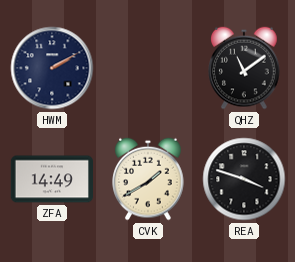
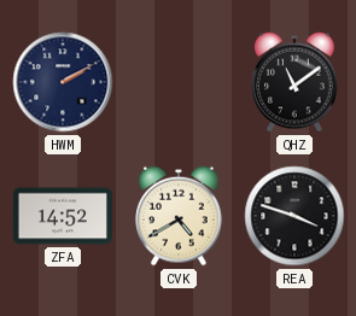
ZFA: 14:49 -> 14:52 (62, 216)
CVK: 1:40 -> 4:40 (179, 216)
